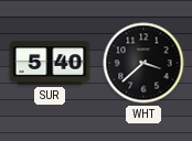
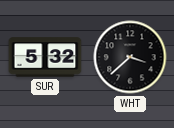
SUR: 5:40 -> 5:32 (45, 57)
